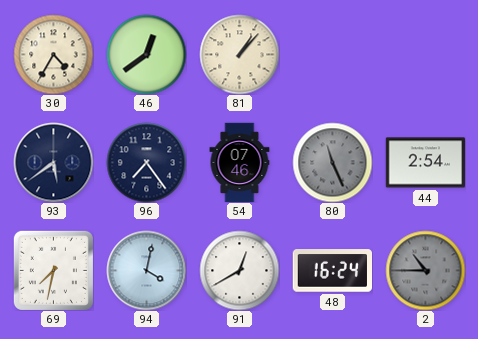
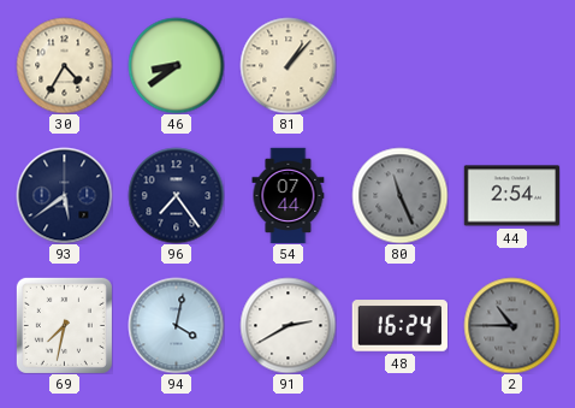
46: 12:39 -> 8:39 (176, 65)
54: 07:46 -> 07:44 (289, 195)
91: 12:40 -> 2:40 (287, 325)
